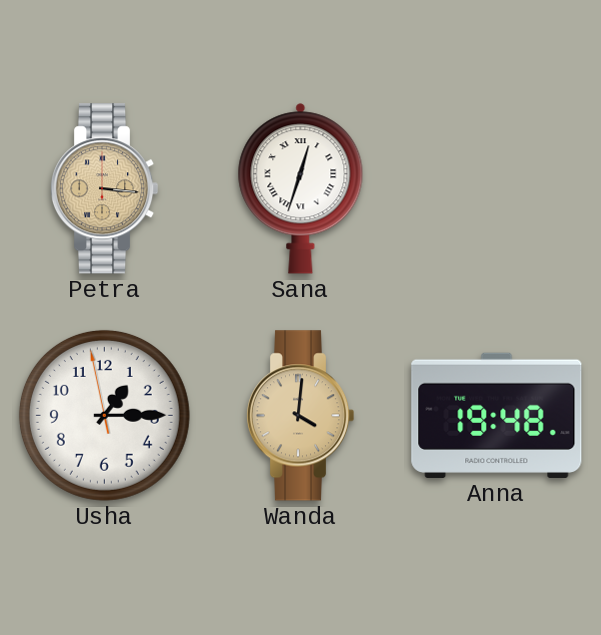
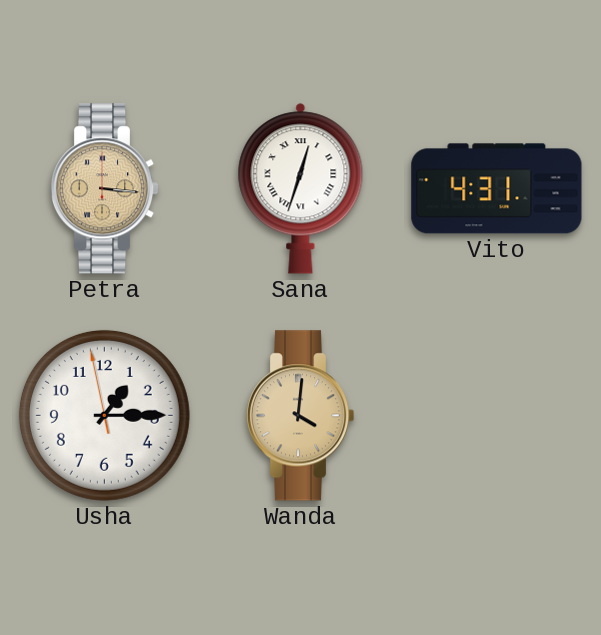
Vito: none -> 4:31 (497, 189)
Anna: 19:48 -> none (497, 415)
